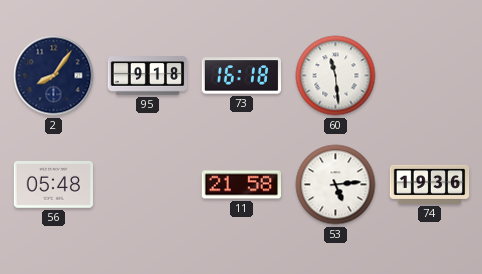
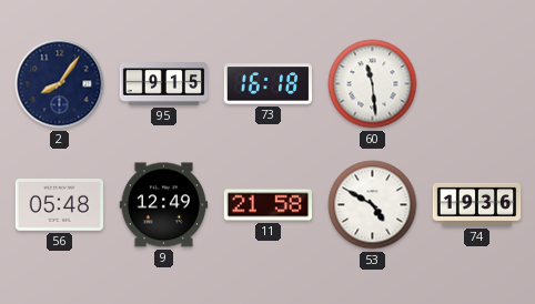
95: 9:18 -> 9:15 (164, 84)
9: none -> 12:49 (163, 205)
53: 5:14 -> 4:50 (373, 205)
